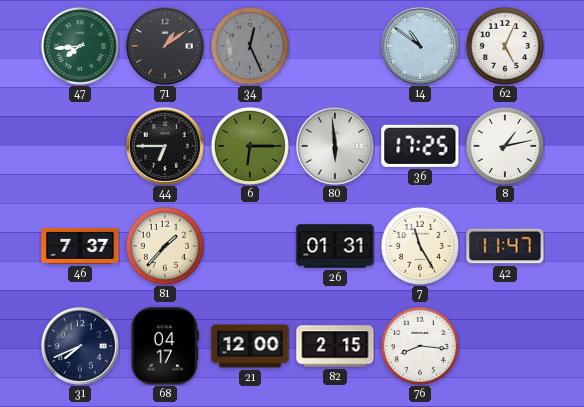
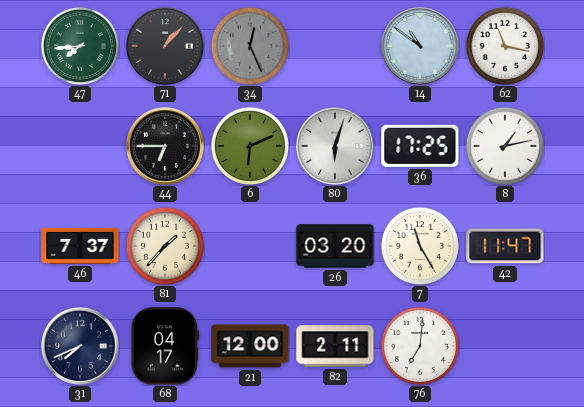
71: 1:09 -> 1:07 (166, 47)
62: 5:04 -> 11:17 (505, 46)
6: 6:15 -> 6:11 (250, 146)
80: 5:59 -> 6:03 (336, 147)
26: 01:31 -> 03:20 (335, 246)
82: 2:15 -> 2:11 (335, 346)
76: 8:16 -> 7:01 (420, 346)
